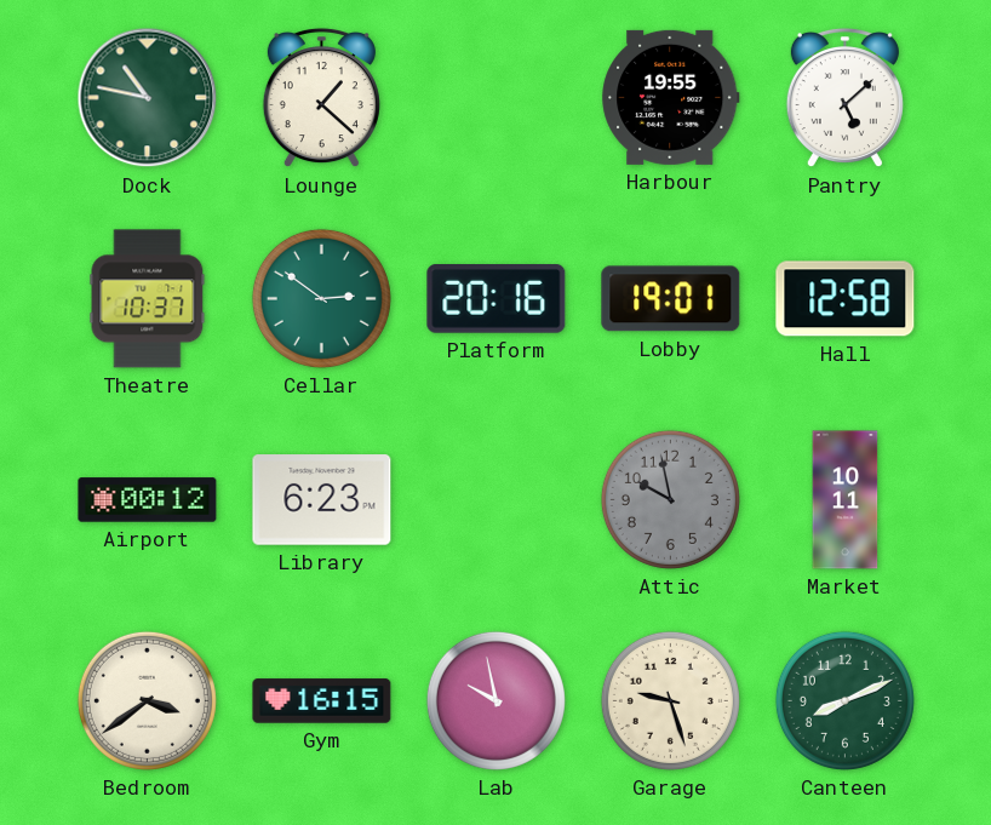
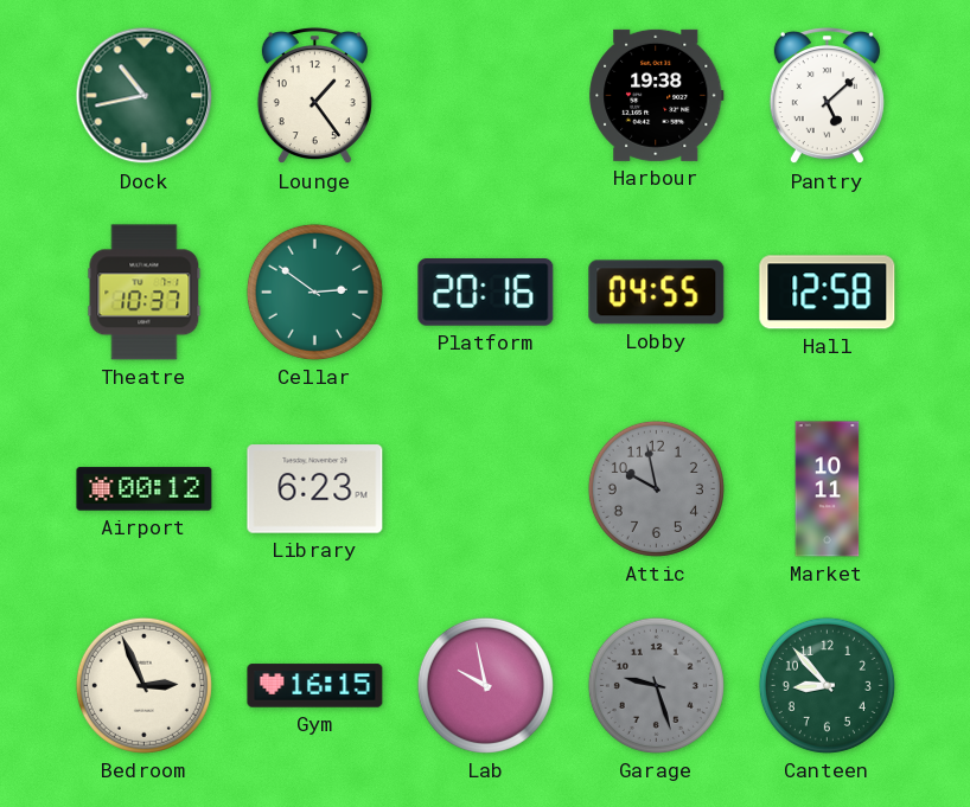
Dock: 10:47 -> 10:43 (145, 96)
Lounge: 1:22 -> 1:24 (314, 96)
Harbour: 19:55 -> 19:38 (657, 95)
Lobby: 19:01 -> 04:55 (657, 293)
Bedroom: 3:39 -> 2:56 (143, 685)
Garage dial: cream -> grey (656, 685)
Canteen: 8:11 -> 8:53 (827, 685)
